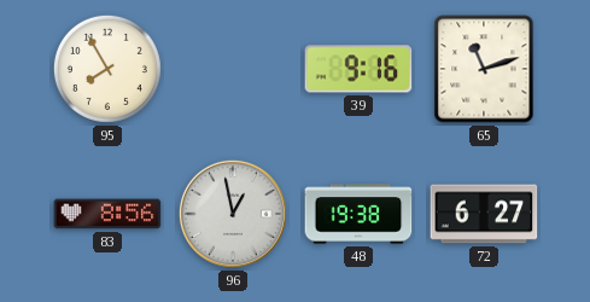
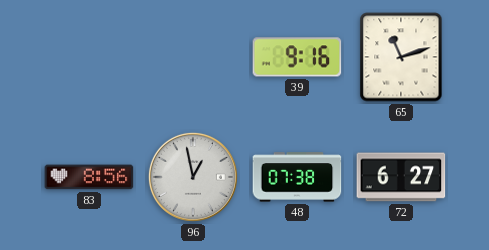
95: 7:55 -> none (107, 69)
48: 19:38 -> 07:38 (297, 177)
